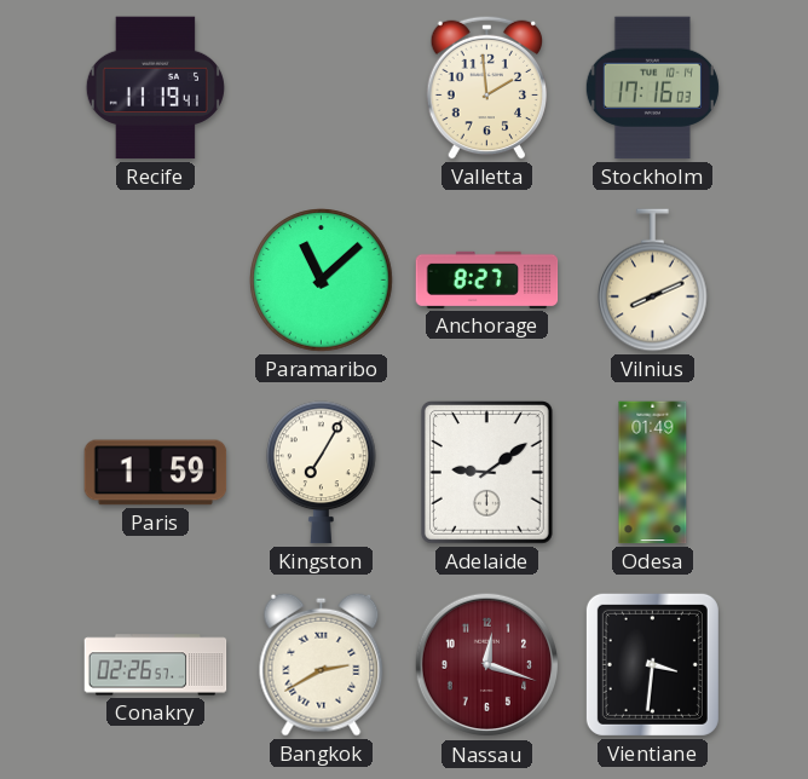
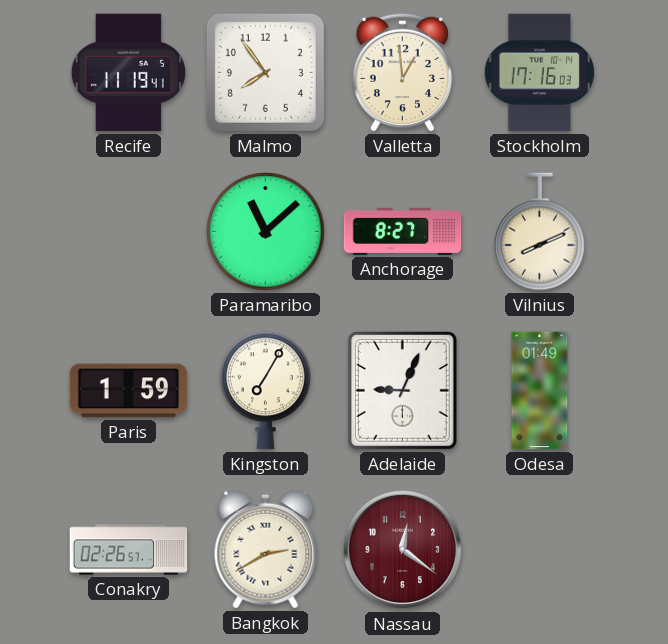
Malmo: none -> 7:54 (265, 72)
Valletta: 1:59 -> 12:59 (403, 72)
Adelaide: 9:09 -> 9:04 (402, 390)
Nassau: 12:18 -> 12:21 (403, 550)
Vientiane: 3:31 -> none (652, 664)
